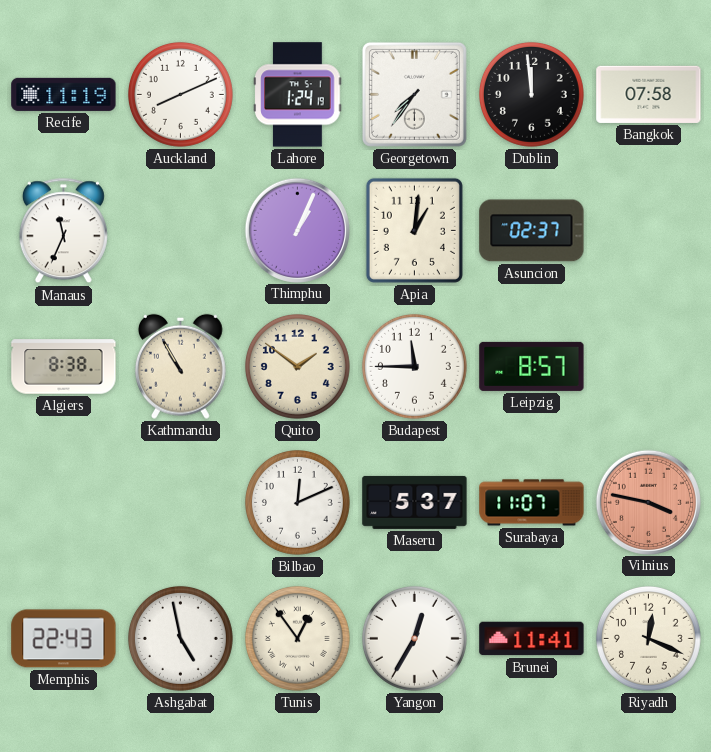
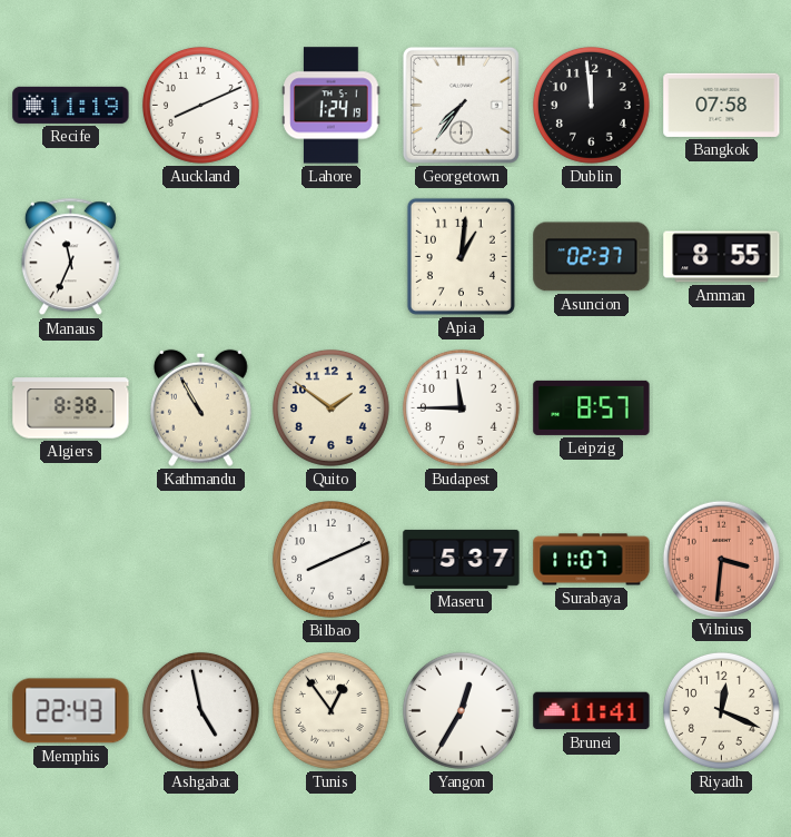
Thimphu: 1:04 -> none (297, 230)
Amman: none -> 8:55 (722, 257)
Bilbao: 12:11 -> 8:11 (330, 559)
Vilnius: 3:47 -> 3:31 (721, 559)
